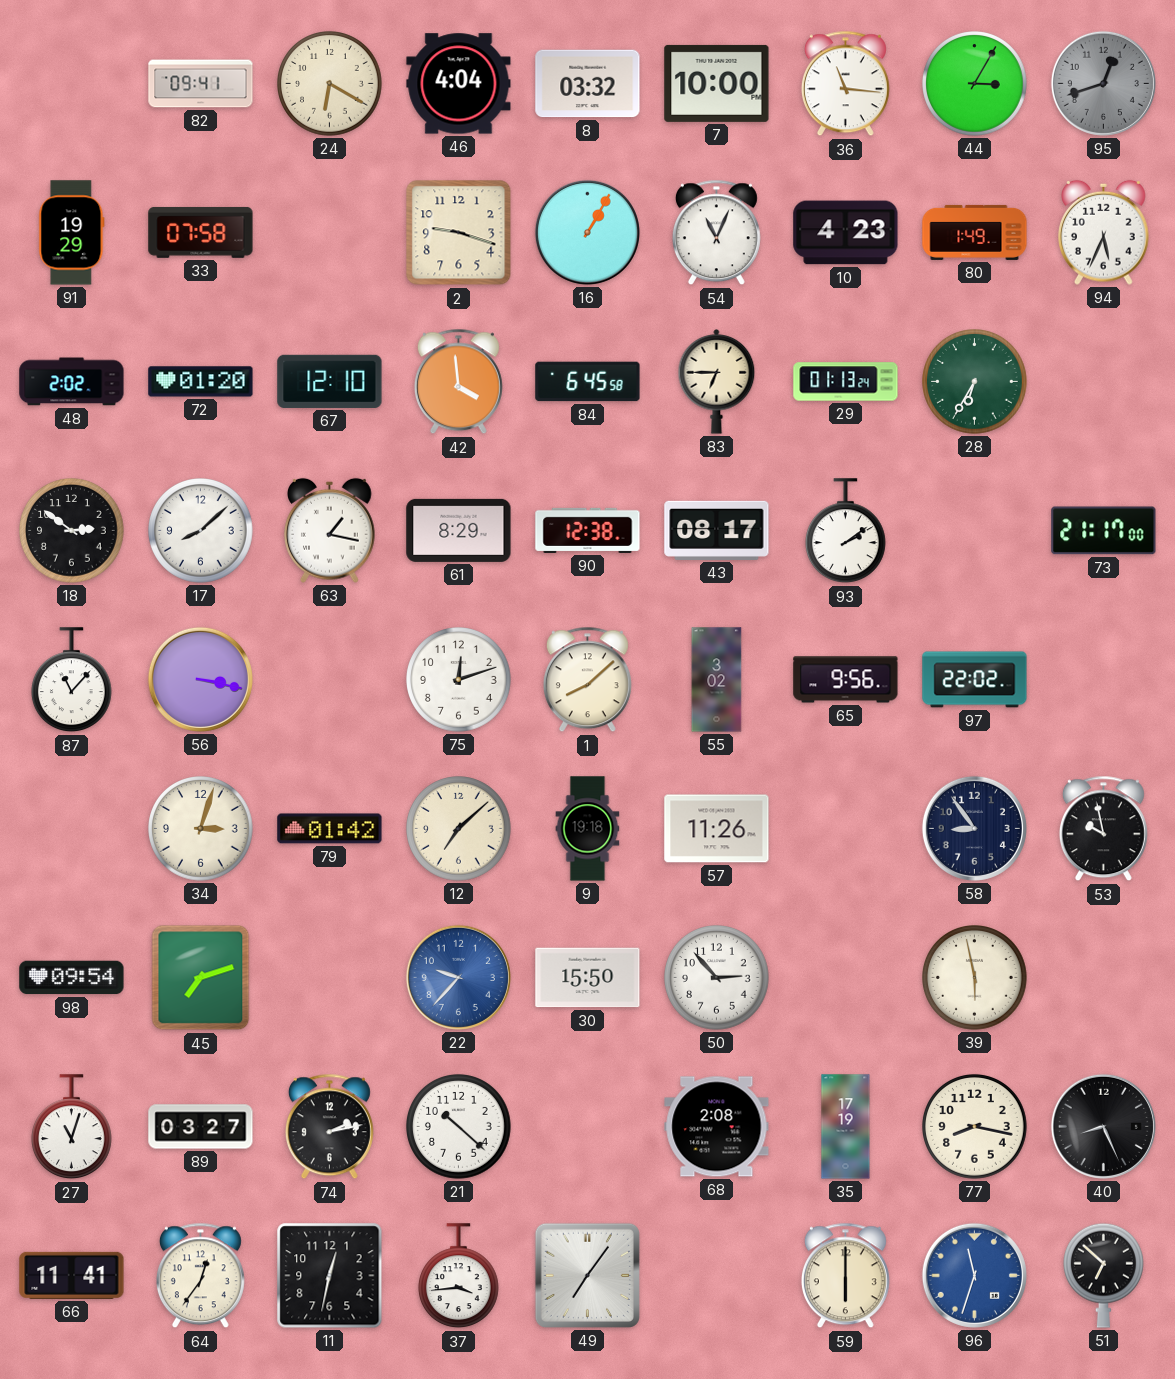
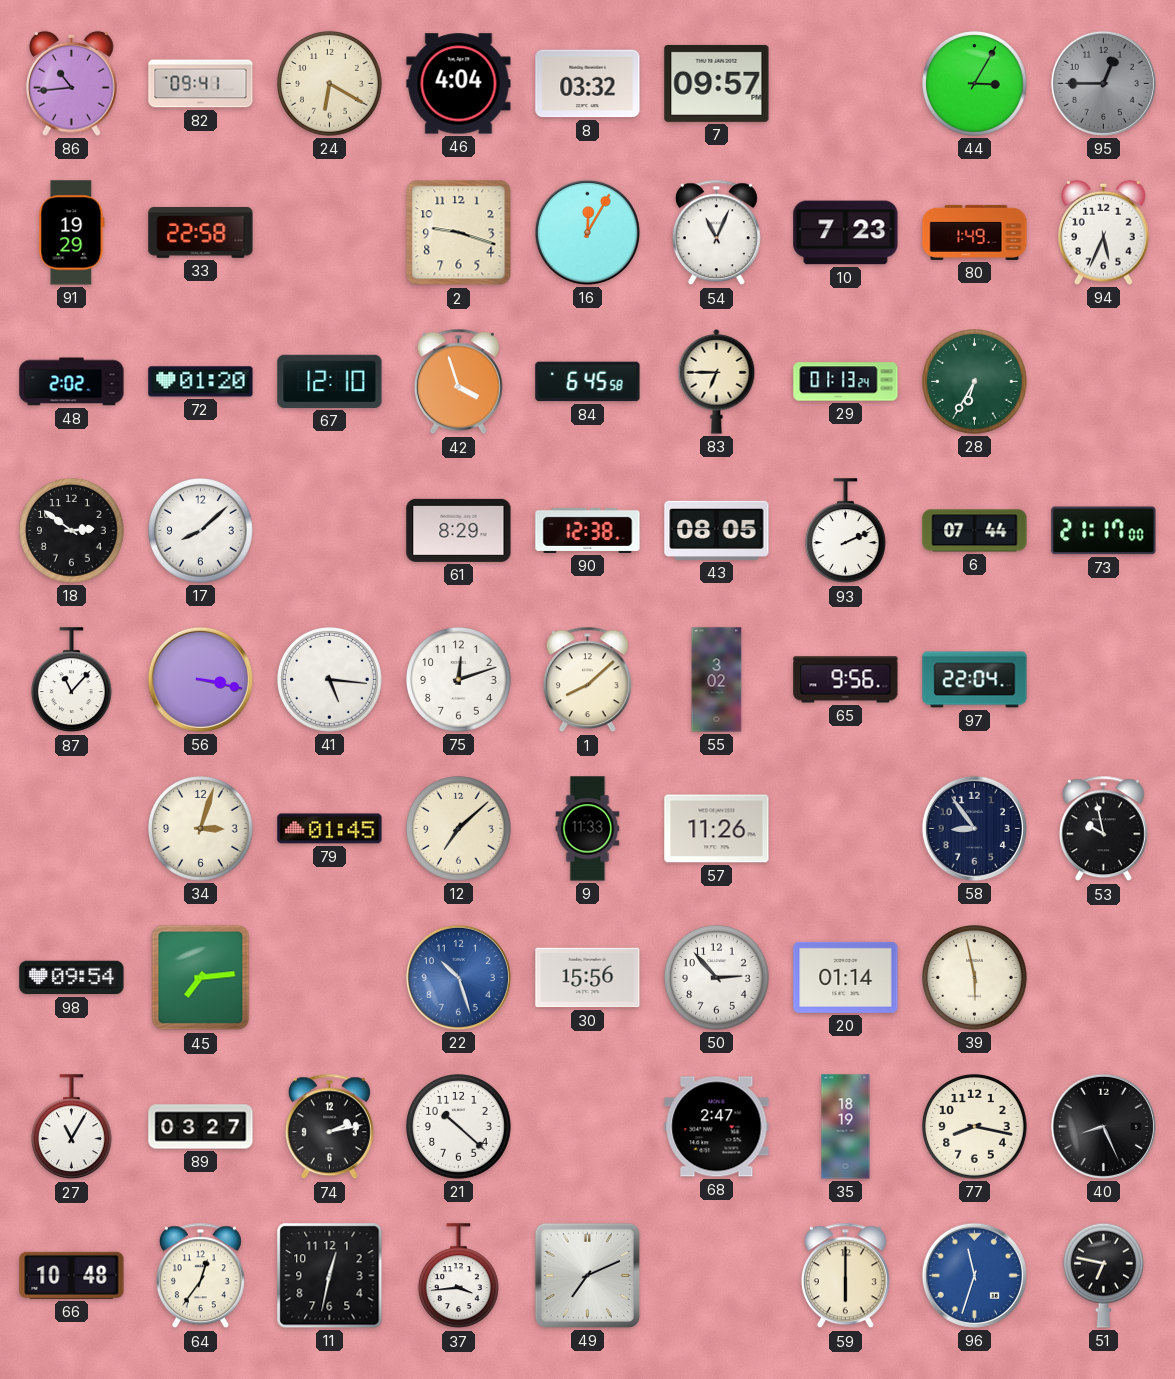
86: none -> 10:44 (72, 83)
7: 10:00 -> 09:57 (717, 83)
36: 11:16 -> none (845, 84)
95: 12:42 -> 12:45 (1103, 83)
33: 07:58 -> 22:58 (201, 232)
16: 1:05 -> 12:05 (587, 232)
10: 4:23 -> 7:23 (846, 233)
42: 3:59 -> 3:57 (458, 382)
63: 1:17 -> none (330, 530)
43: 08:17 -> 08:05 (717, 530)
93: 2:09 -> 2:11 (845, 531)
6: none -> 07:44 (975, 531)
41: none -> 5:16 (330, 680)
97: 22:02 -> 22:04 (975, 680)
79: 01:42 -> 01:45 (330, 829)
9: 19:18 -> 11:33 (588, 829)
45: 7:12 -> 7:14 (201, 978)
22: 9:37 -> 10:27 (458, 977)
30: 15:50 -> 15:56 (588, 978)
20: none -> 01:14 (846, 977)
27: 11:03 -> 11:05 (71, 1127)
68: 2:08 -> 2:47 (717, 1127)
35: 17:19 -> 18:19 (846, 1127)
66: 11:41 -> 10:48 (72, 1275)
49: 7:06 -> 7:11 (587, 1275)
51: 6:52 -> 6:47 (1103, 1275)
